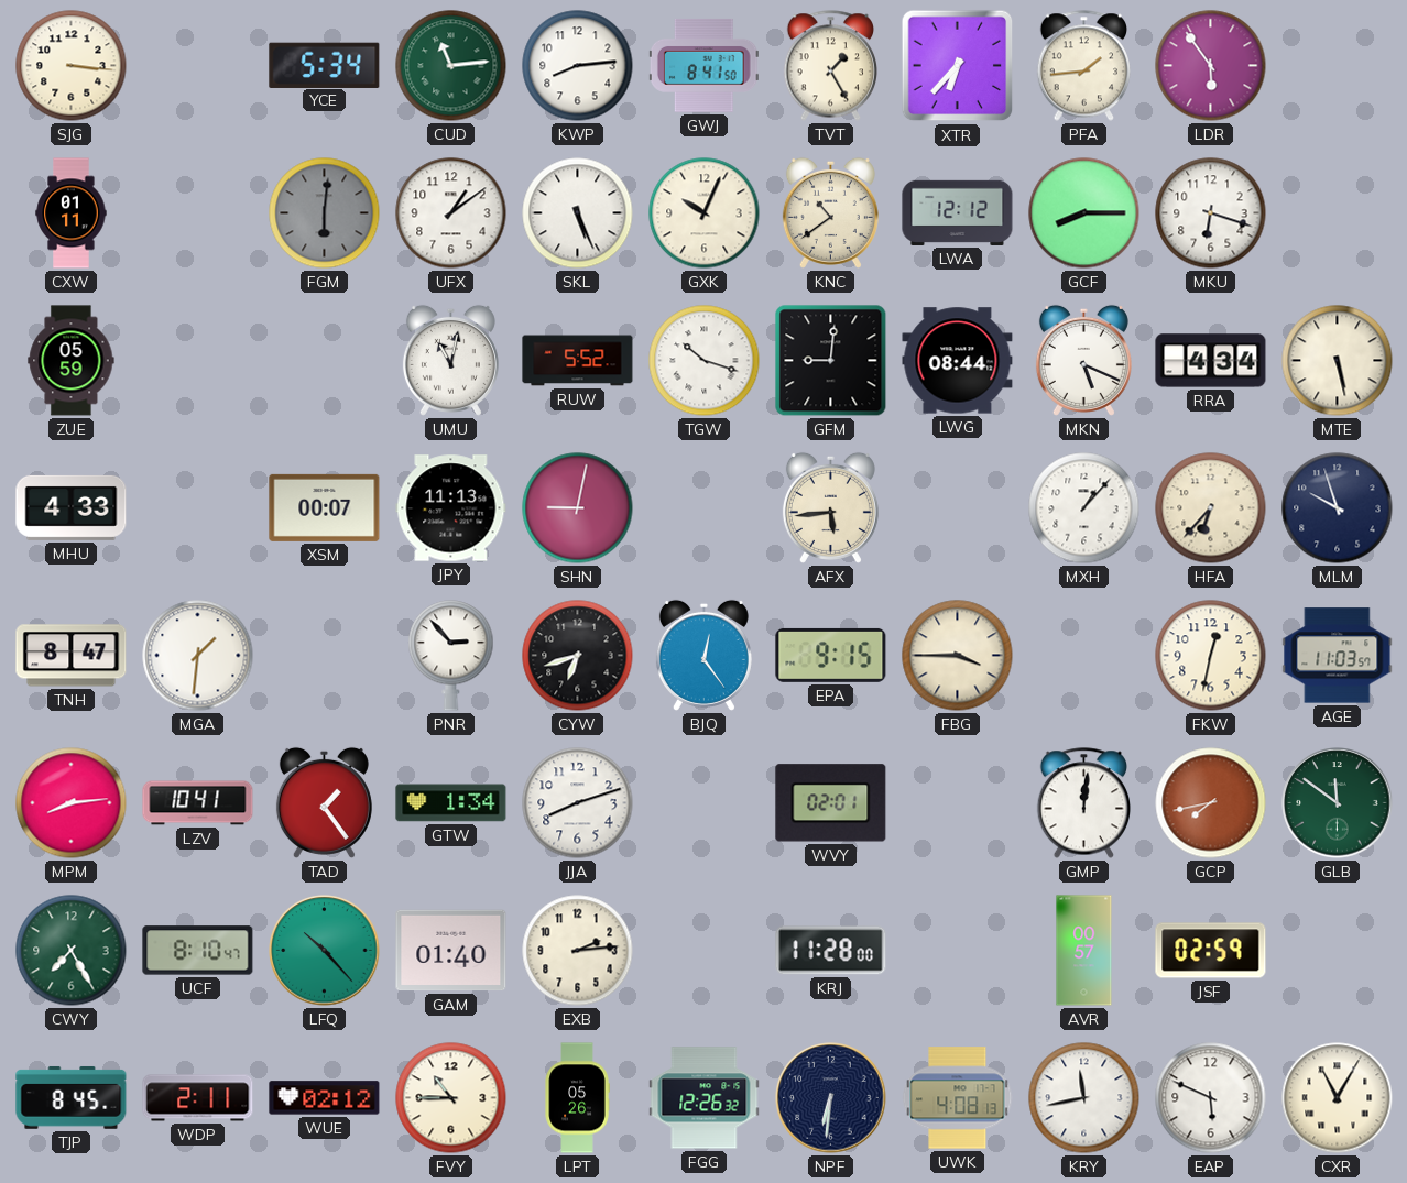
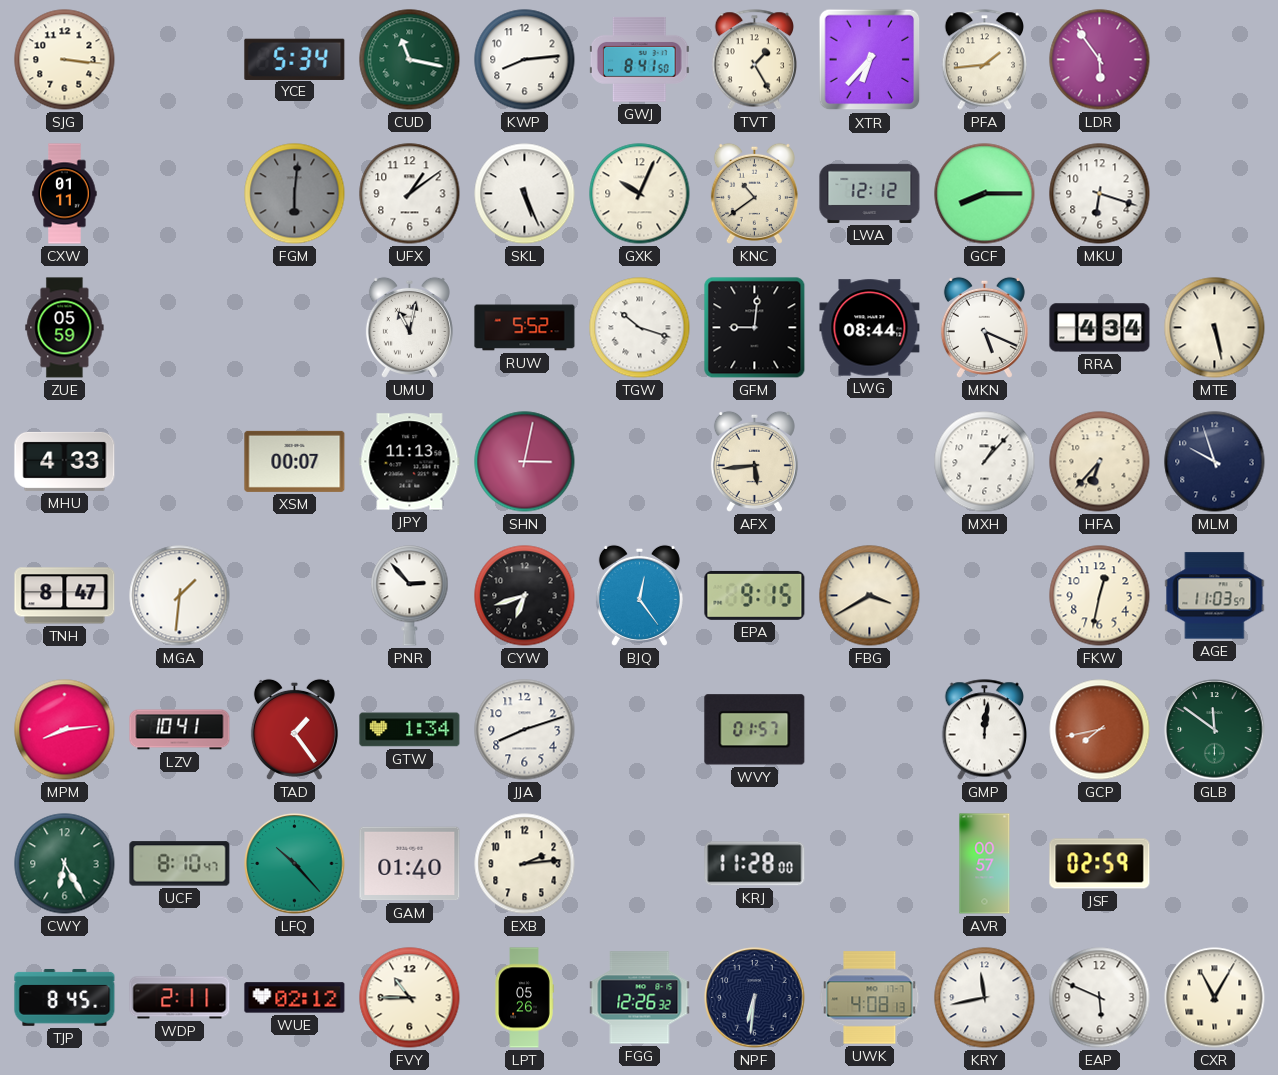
CUD: 11:14 -> 11:17 (410, 60)
SHN: 9:02 -> 3:02 (525, 462)
FBG: 3:45 -> 3:40 (870, 596)
WVY: 02:01 -> 01:57 (755, 730)
CWY: 7:25 -> 6:25 (65, 864)
